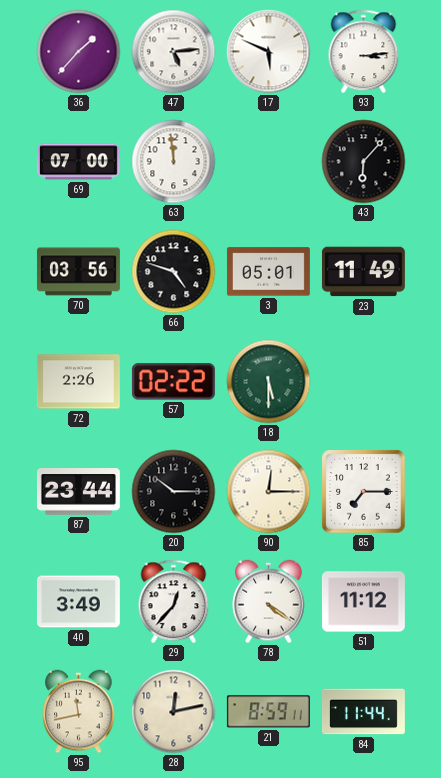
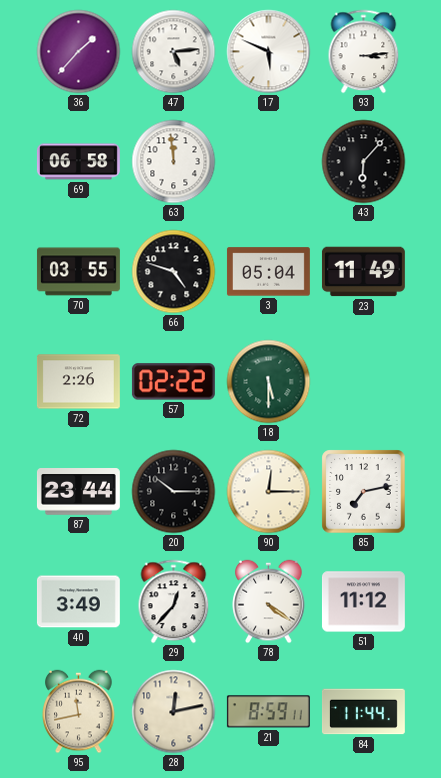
69: 07:00 -> 06:58 (78, 162)
70: 03:56 -> 03:55 (78, 272)
3: 05:01 -> 05:04 (268, 272)
85: 7:15 -> 7:13 (364, 492)
